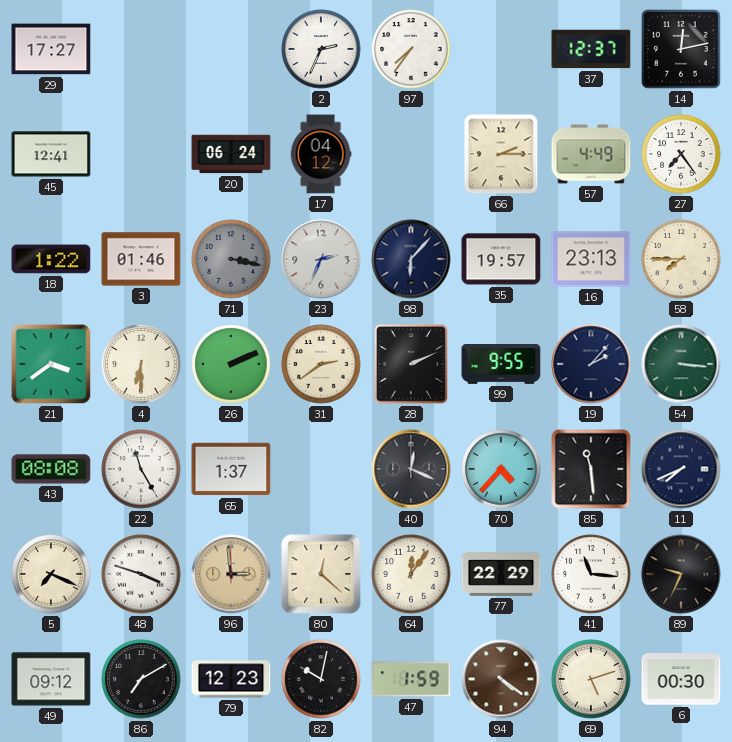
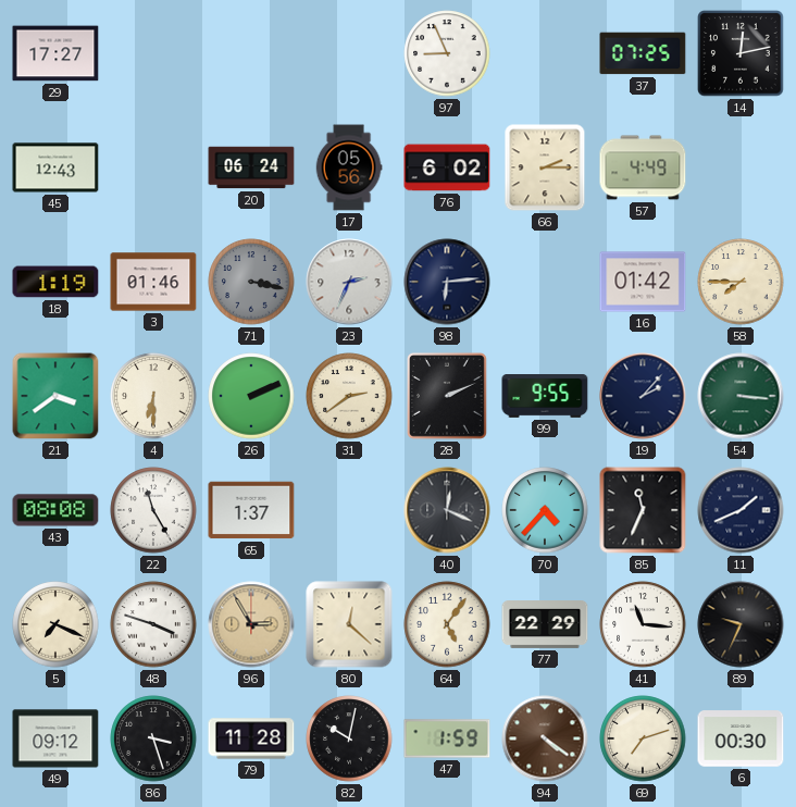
2: 2:34 -> none (321, 49)
97: 7:36 -> 8:56 (447, 53)
37: 12:37 -> 07:25 (643, 53)
45: 12:41 -> 12:43 (55, 167)
17: 04:12 -> 05:56 (349, 167)
76: none -> 6:02 (447, 167)
27: 7:24 -> none (681, 154)
18: 1:22 -> 1:19 (55, 282)
98: 6:07 -> 6:14 (447, 282)
35: 19:57 -> none (501, 259)
16: 23:13 -> 01:42 (643, 282)
85: 11:29 -> 11:34 (643, 510)
11: 7:41 -> 1:41 (741, 510)
96: 2:59 -> 2:55 (251, 624)
64: 12:06 -> 5:06 (447, 624)
86: 7:10 -> 3:27 (153, 738)
79: 12:23 -> 11:28 (251, 738)
69: 5:12 -> 7:12 (643, 738)
